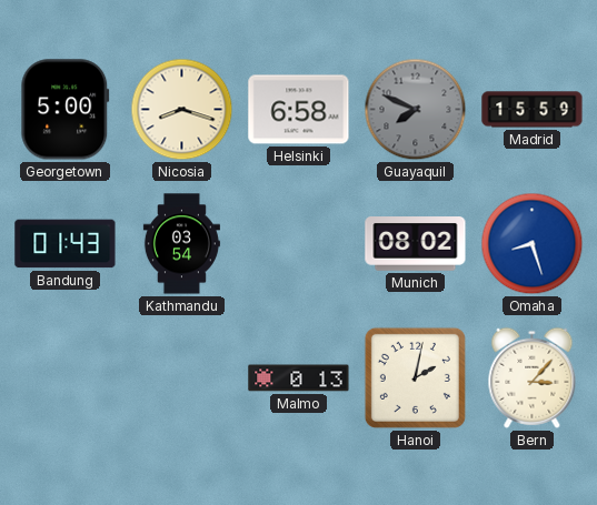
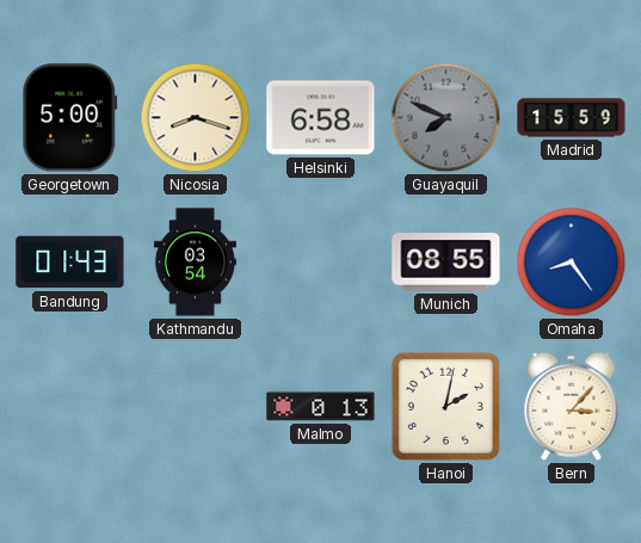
Munich: 08:02 -> 08:55 (446, 263)
Omaha: 8:27 -> 8:24 (572, 263)
